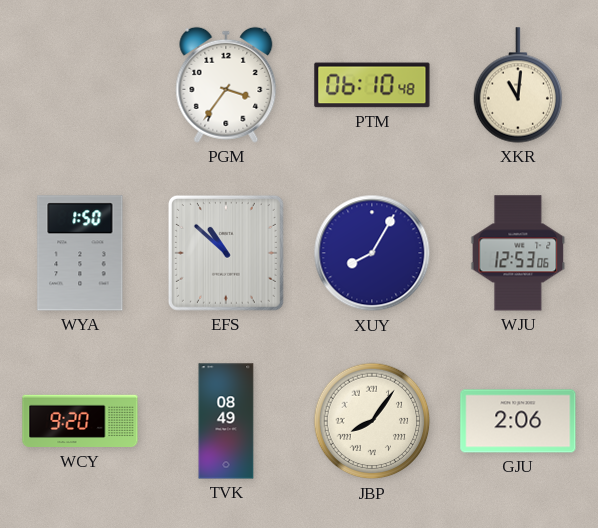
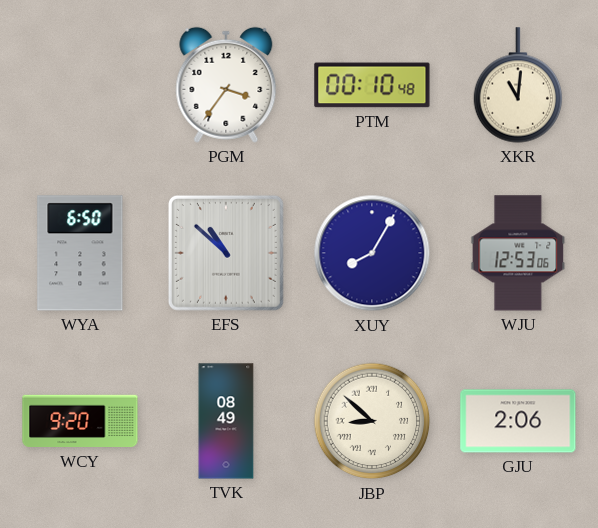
PTM: 06:10 -> 00:10 (372, 85)
WYA: 1:50 -> 6:50 (80, 253)
JBP: 8:06 -> 8:52 (372, 421)
